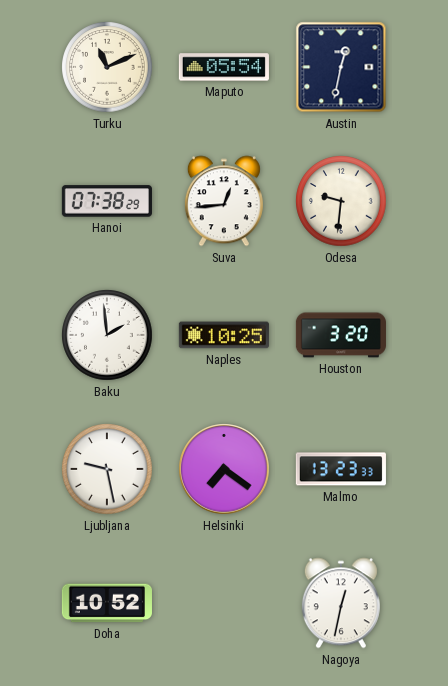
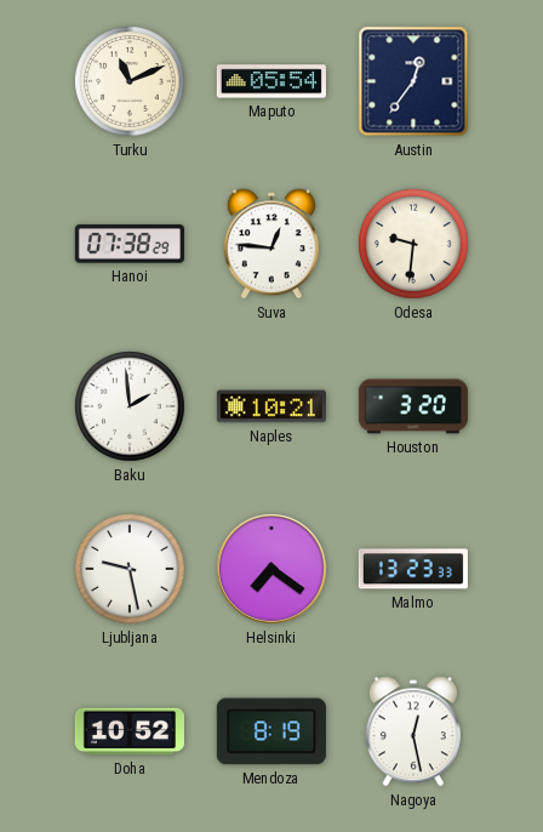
Austin: 12:32 -> 12:36 (413, 81)
Suva: 12:44 -> 12:46 (271, 244)
Naples: 10:25 -> 10:21 (271, 406)
Mendoza: none -> 8:19 (271, 731)
Nagoya: 12:32 -> 12:28 (413, 731)
